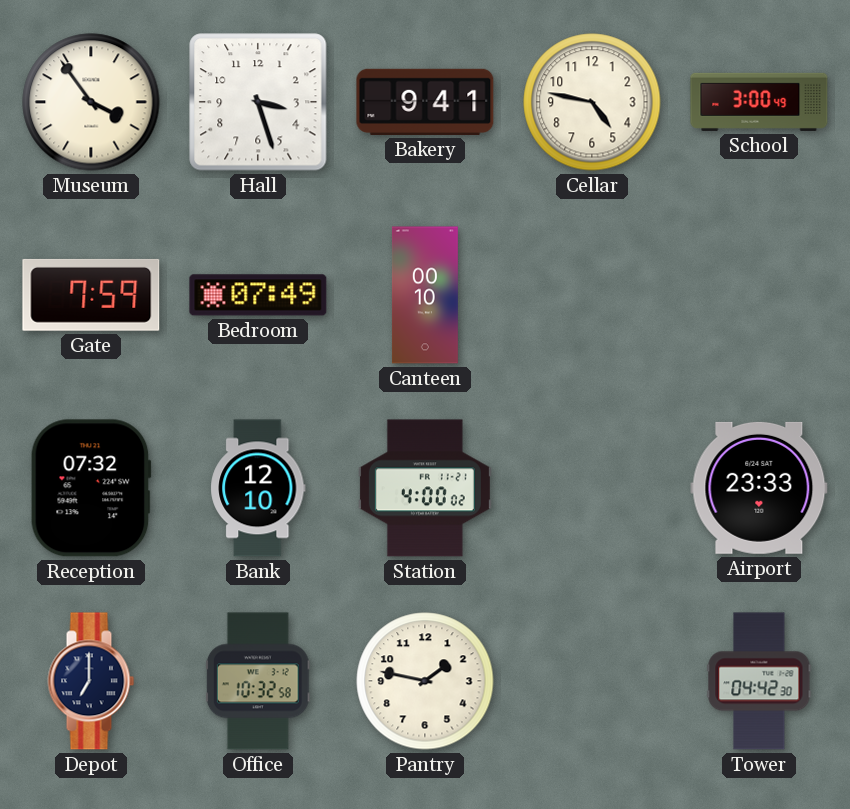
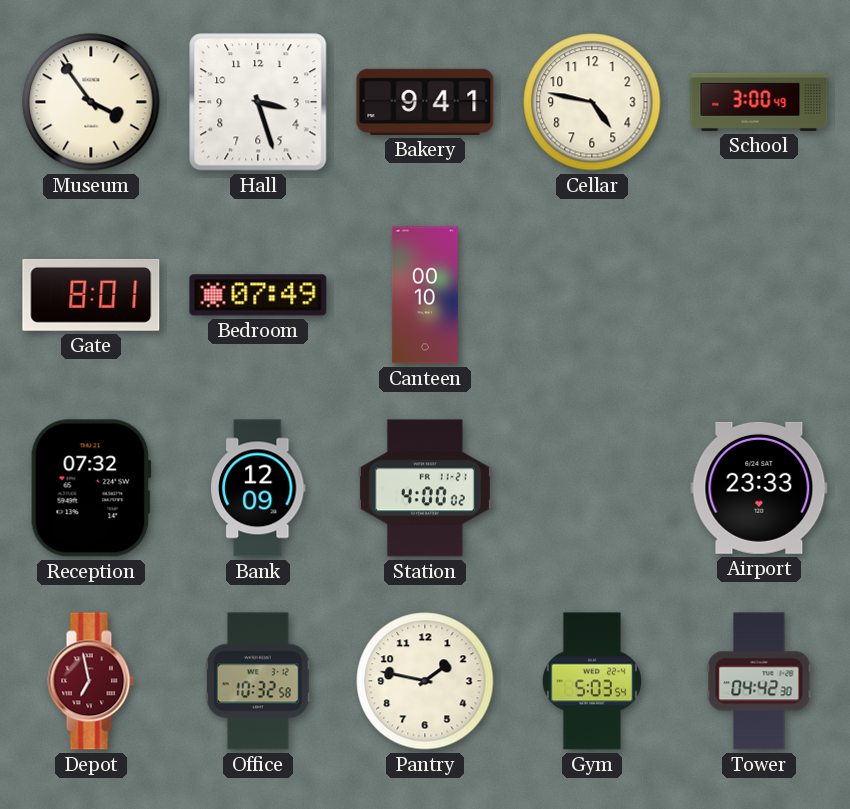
Gate: 7:59 -> 8:01 (91, 295)
Bank: 12:10 -> 12:09 (258, 488)
Depot: 7:00 -> 6:58 (91, 681)
Depot dial: navy -> burgundy (91, 681)
Gym: none -> 5:03 (592, 681)
